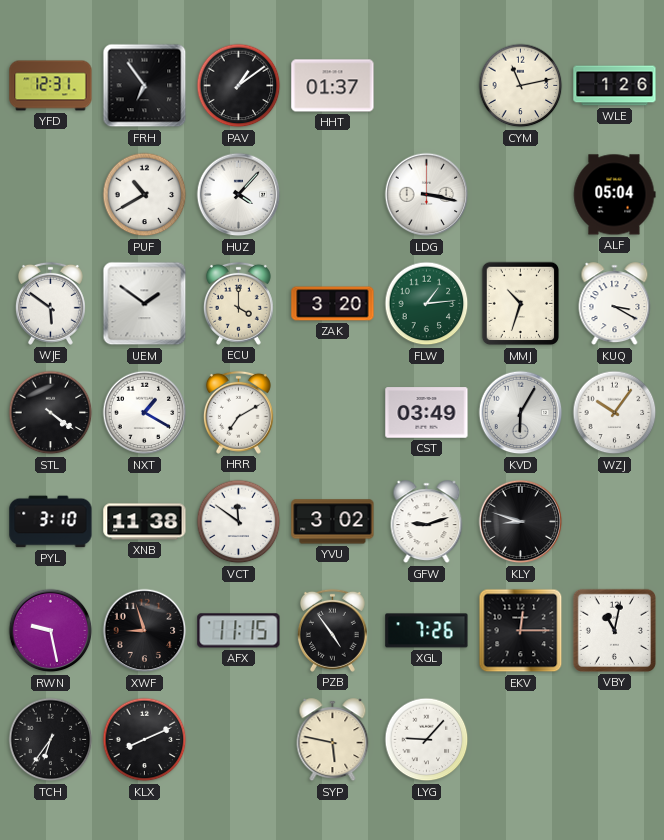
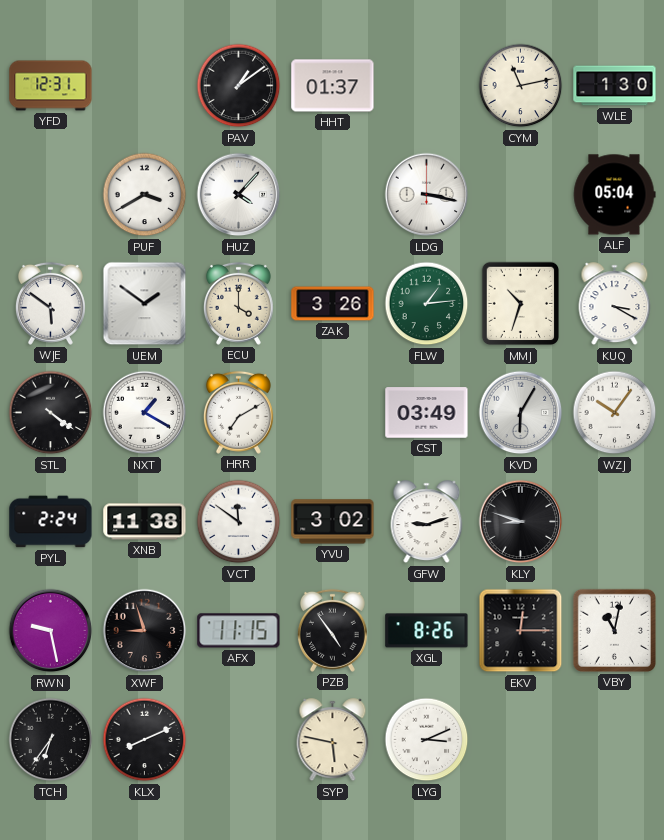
FRH: 6:54 -> none (145, 86)
WLE: 1:26 -> 1:30 (615, 86)
PUF: 10:40 -> 3:40 (145, 195)
ZAK: 3:20 -> 3:26 (333, 304)
PYL: 3:10 -> 2:24 (51, 522)
XGL: 7:26 -> 8:26 (427, 631)
LYG: 9:07 -> 3:11 (427, 740)
